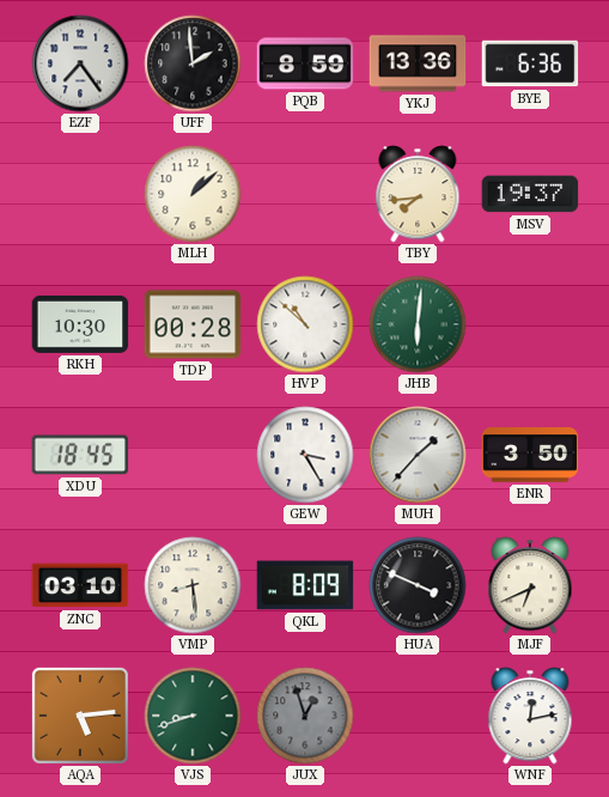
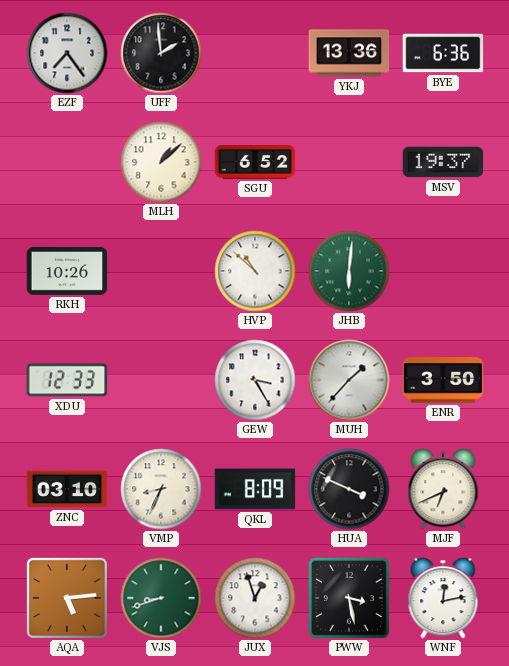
PQB: 8:59 -> none (305, 63)
SGU: none -> 6:52 (255, 162)
TBY: 7:44 -> none (418, 194)
RKH: 10:30 -> 10:26 (67, 271)
TDP: 00:28 -> none (193, 324)
XDU: 18:45 -> 12:33 (67, 380)
VMP: 8:29 -> 8:34 (161, 489)
JUX dial: grey -> white (255, 598)
PWW: none -> 3:28 (350, 599)
